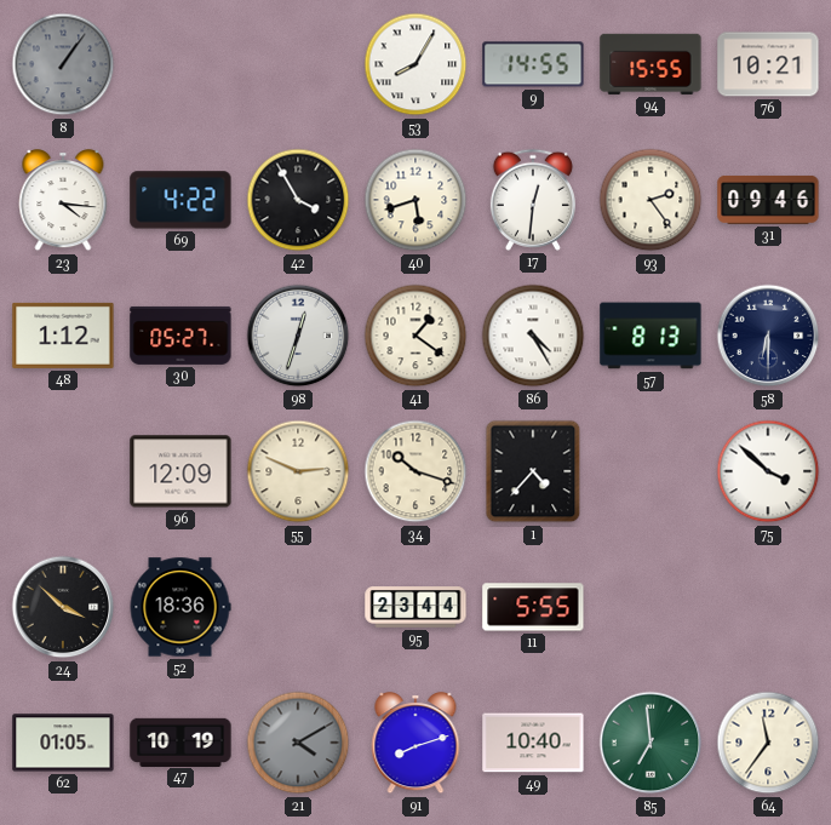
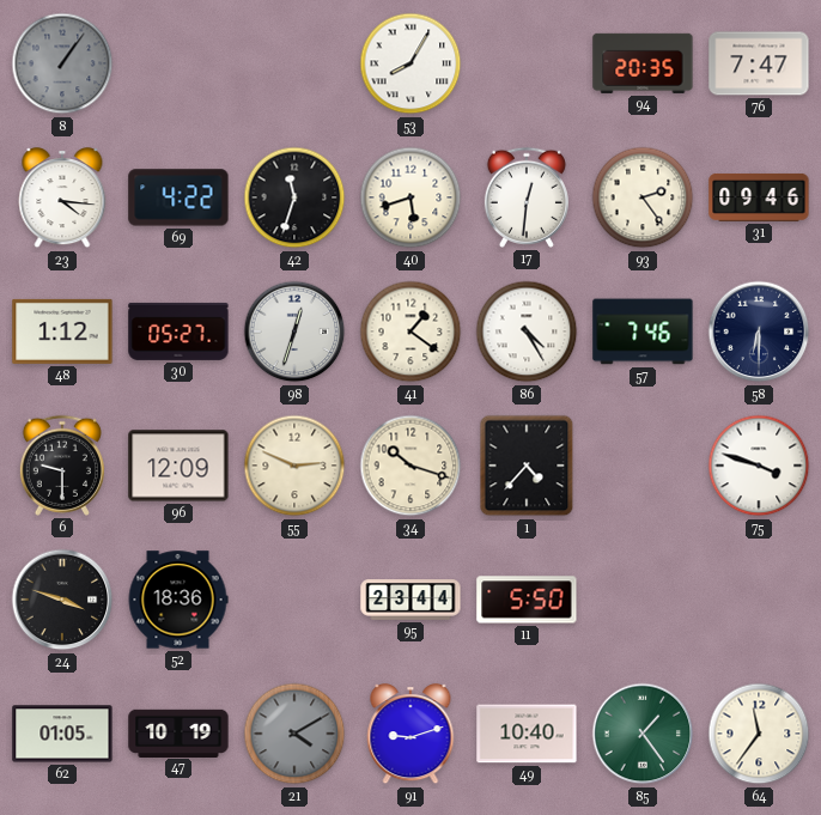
9: 14:55 -> none (533, 64)
94: 15:55 -> 20:35 (643, 63)
76: 10:21 -> 7:47 (759, 63)
42: 3:55 -> 11:33 (294, 197)
57: 8:13 -> 7:46 (643, 332)
6: none -> 9:30 (62, 466)
75: 3:52 -> 3:48 (759, 466)
24: 3:52 -> 3:48 (62, 600)
11: 5:55 -> 5:50 (527, 600)
91: 8:12 -> 9:12 (410, 735)
85: 6:59 -> 1:24 (643, 734)
